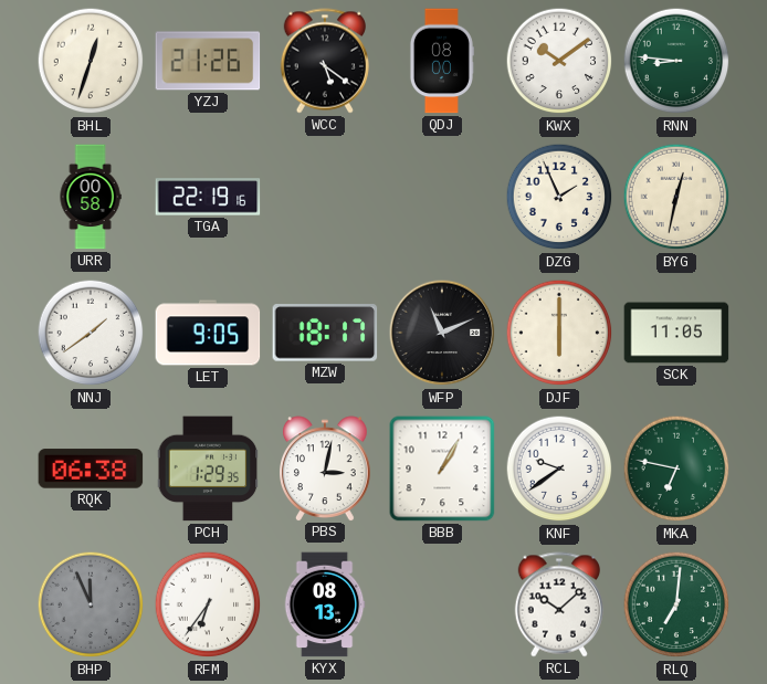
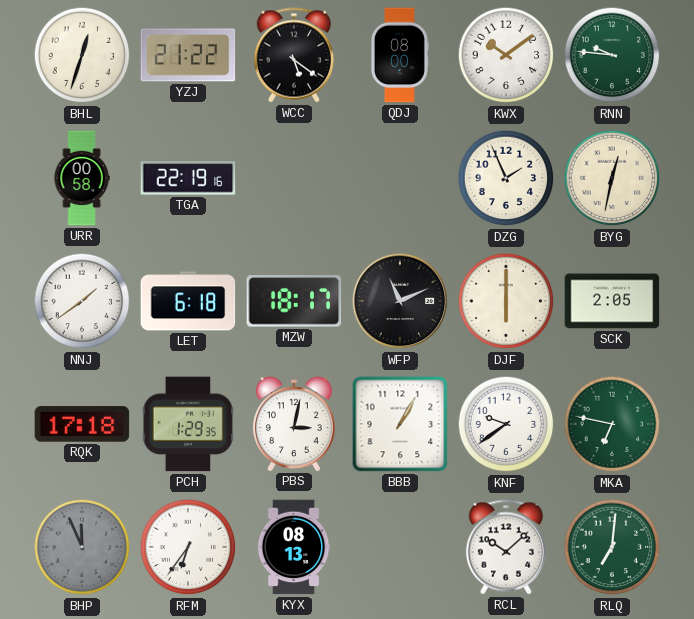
YZJ: 21:26 -> 21:22 (188, 55)
RNN: 8:46 -> 9:46 (612, 55)
LET: 9:05 -> 6:18 (188, 301)
SCK: 11:05 -> 2:05 (612, 301)
RQK: 06:38 -> 17:18 (82, 424)
